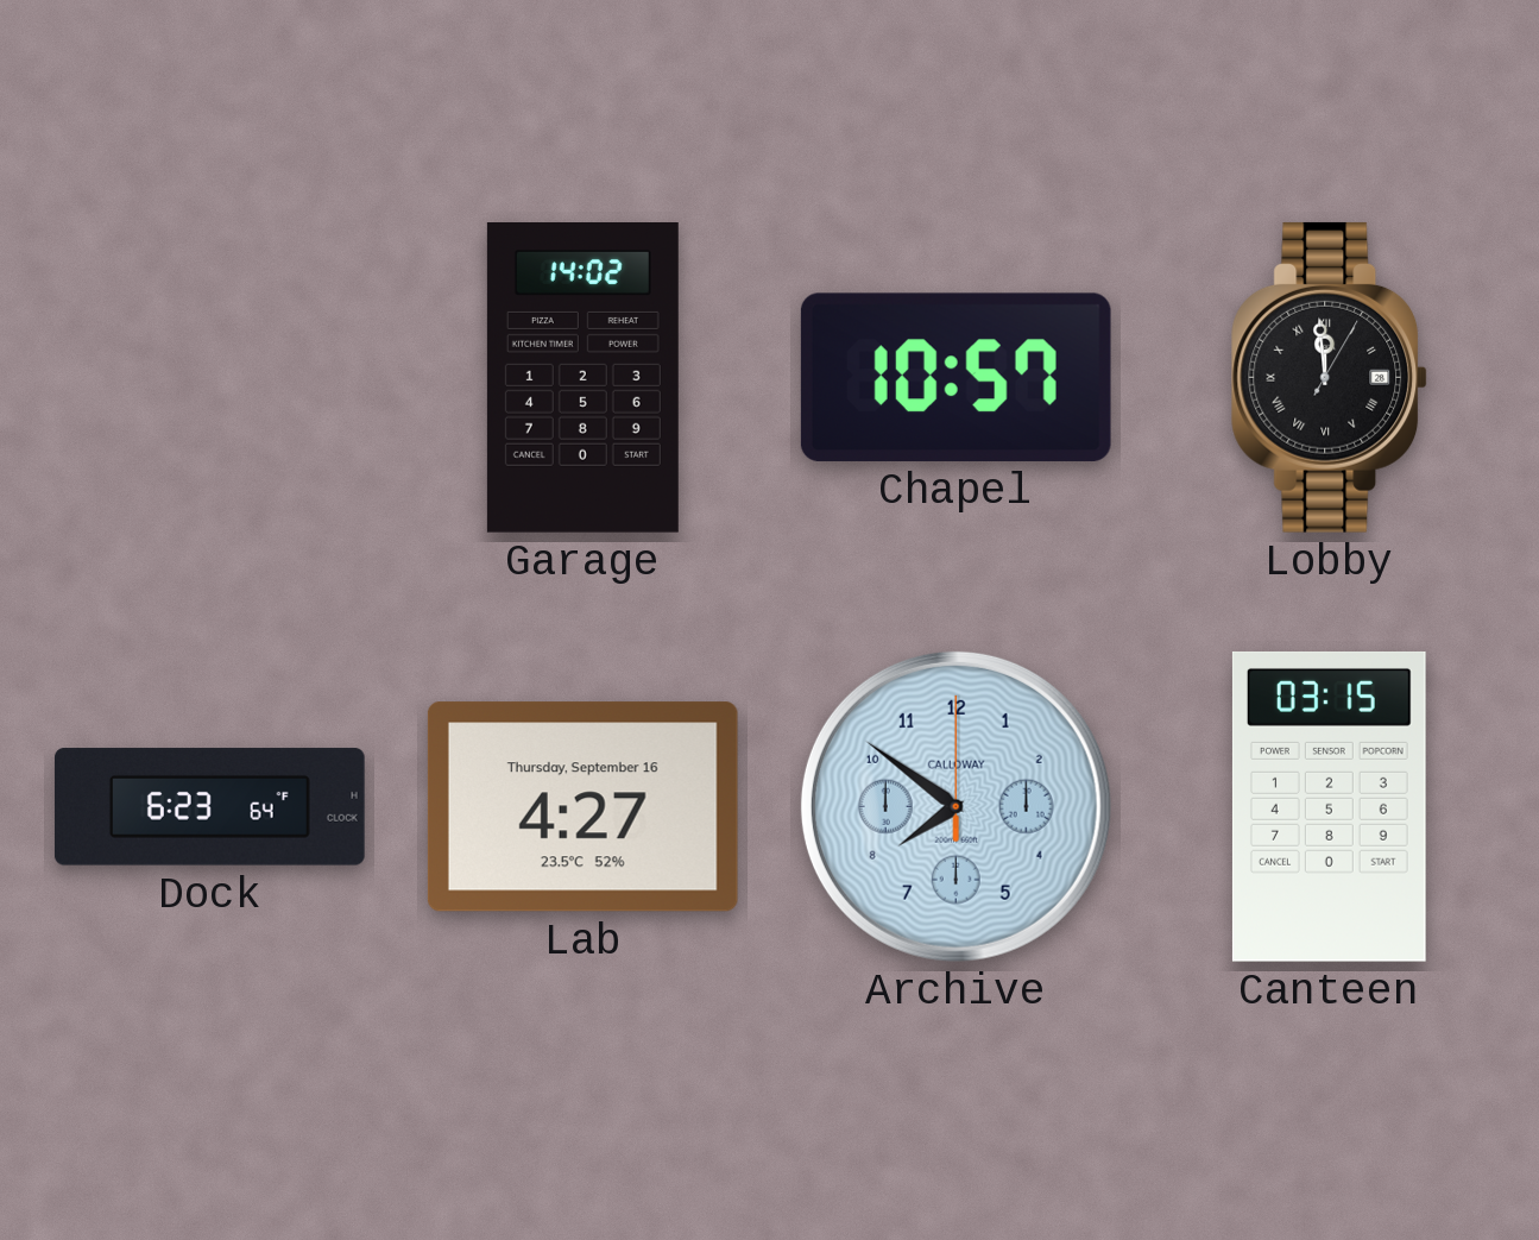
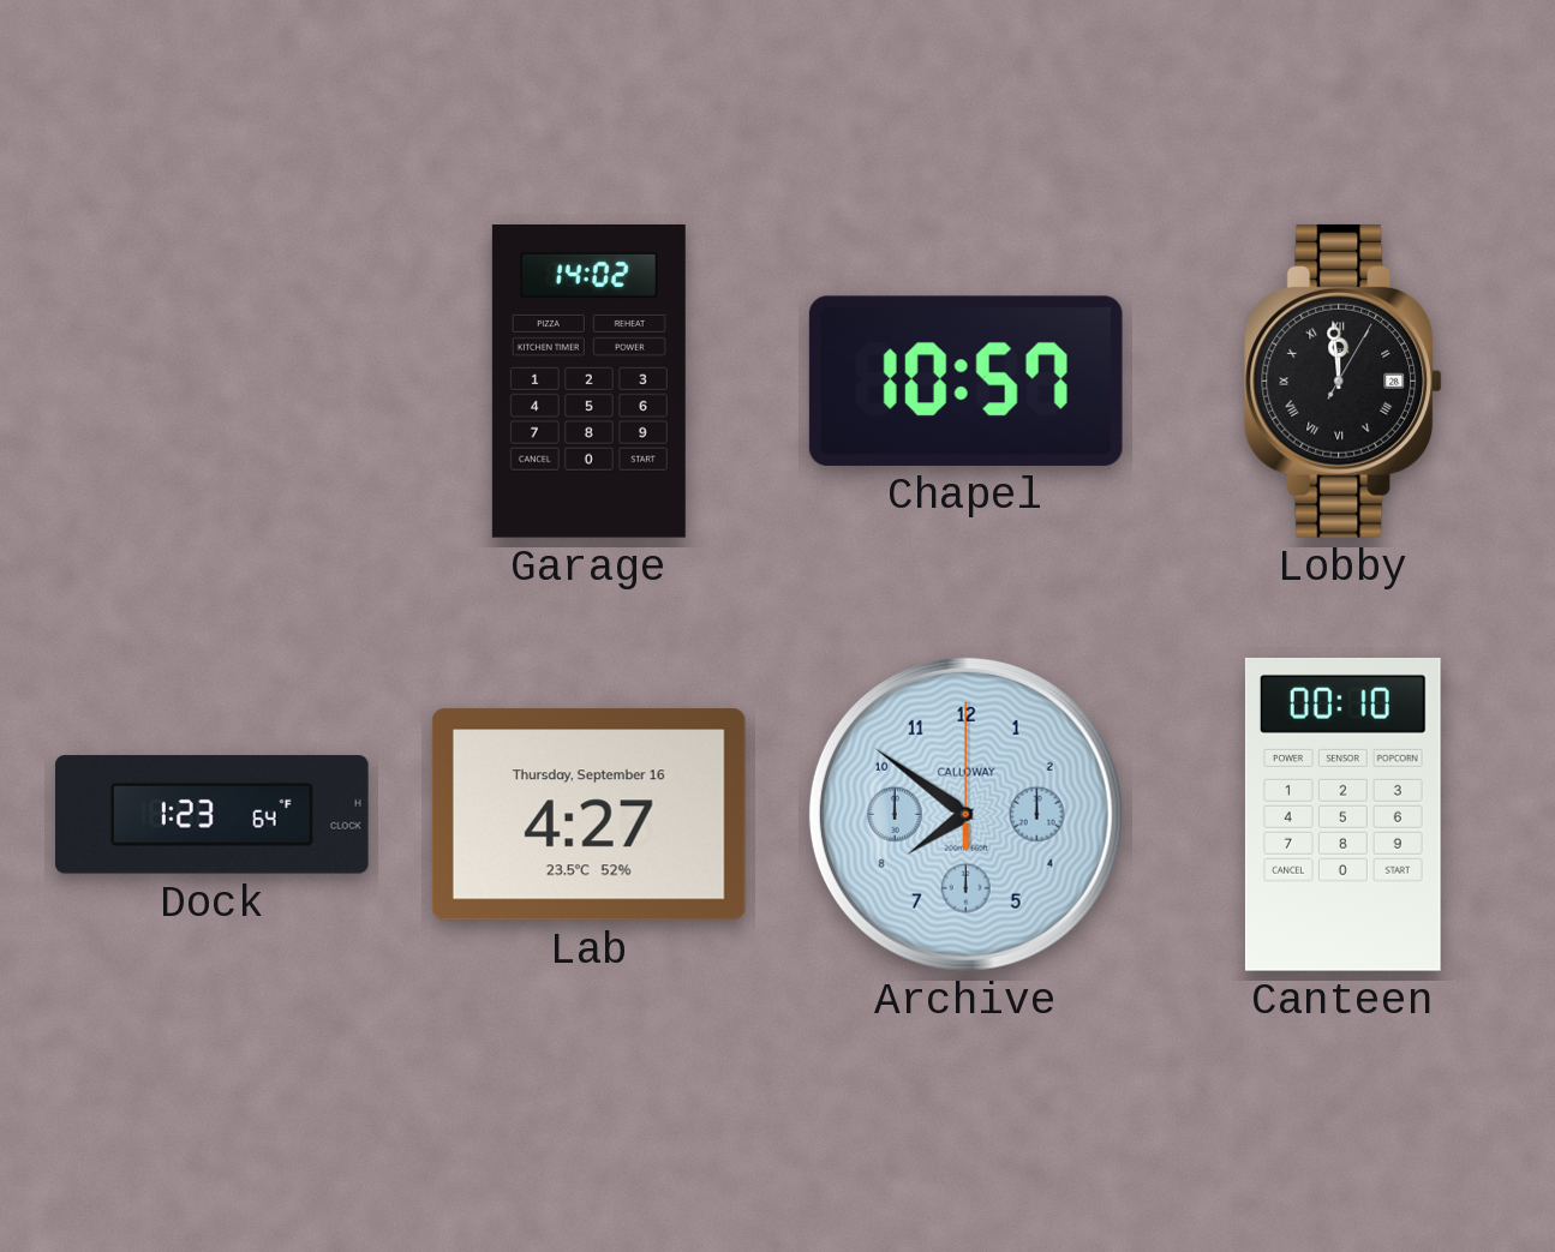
Dock: 6:23 -> 1:23 (213, 815)
Canteen: 03:15 -> 00:10 (1342, 814)
